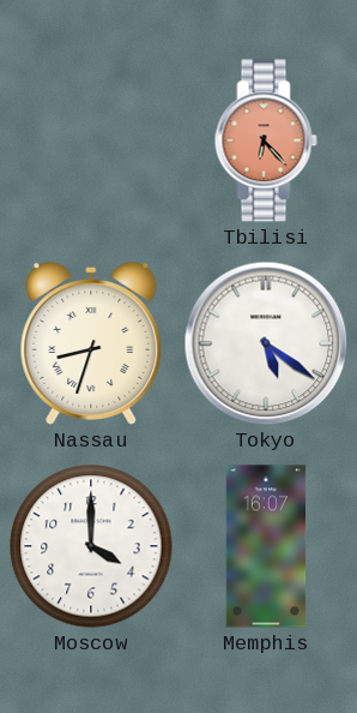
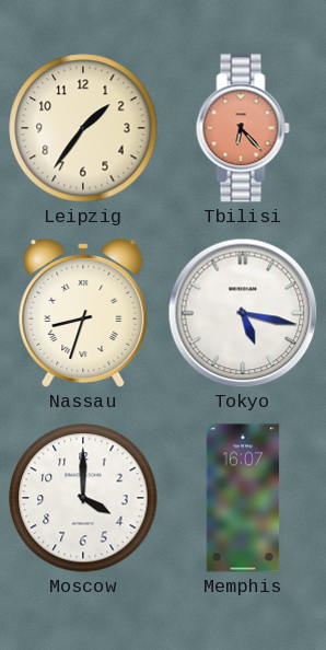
Leipzig: none -> 1:36 (83, 128)
Tokyo: 5:21 -> 5:17 (243, 313)
